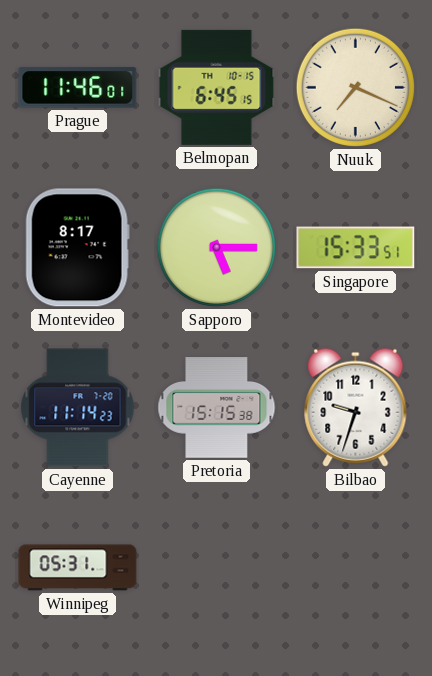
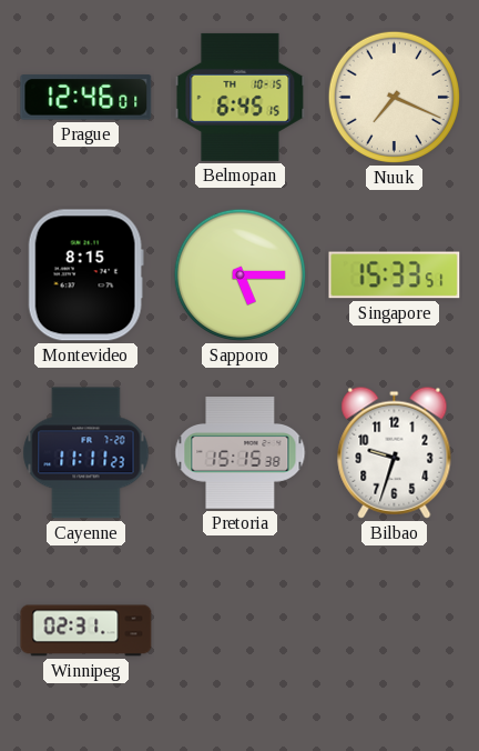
Prague: 11:46 -> 12:46 (86, 98)
Montevideo: 8:17 -> 8:15 (85, 276)
Cayenne: 11:14 -> 11:11 (86, 453)
Winnipeg: 05:31 -> 02:31 (86, 631)
